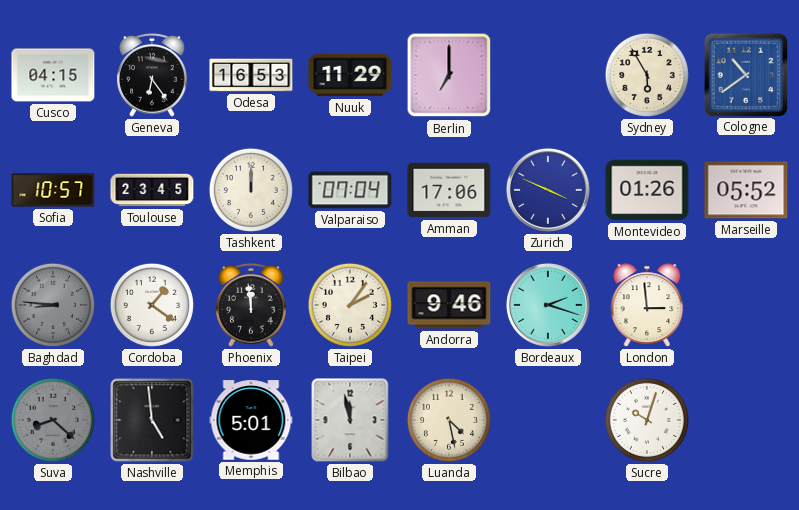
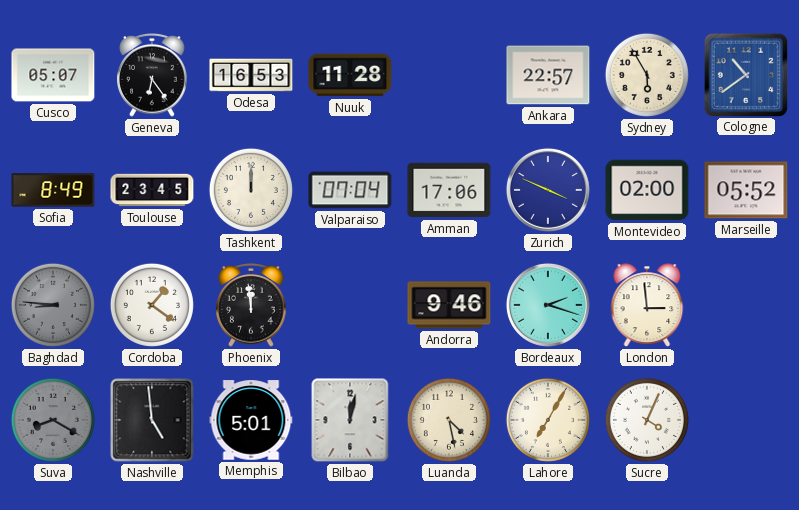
Cusco: 04:15 -> 05:07 (53, 75)
Nuuk: 11:29 -> 11:28 (350, 75)
Berlin: 7:00 -> none (449, 75)
Ankara: none -> 22:57 (548, 75)
Sofia: 10:57 -> 8:49 (53, 190)
Montevideo: 01:26 -> 02:00 (647, 190)
Taipei: 2:06 -> none (350, 305)
Suva: 8:22 -> 8:20 (53, 420)
Bilbao: 11:58 -> 12:02 (350, 420)
Lahore: none -> 7:05 (548, 420)
Sucre: 10:03 -> 4:04 (647, 420)
